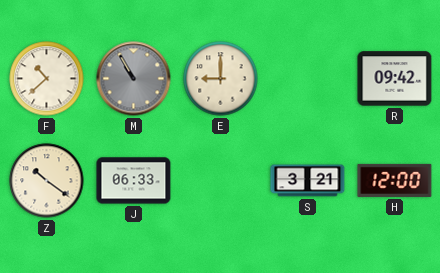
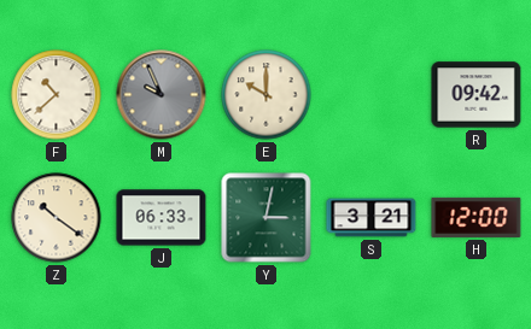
M: 10:55 -> 9:56 (162, 95)
E: 9:00 -> 10:00 (267, 95)
Y: none -> 3:02 (267, 218)
